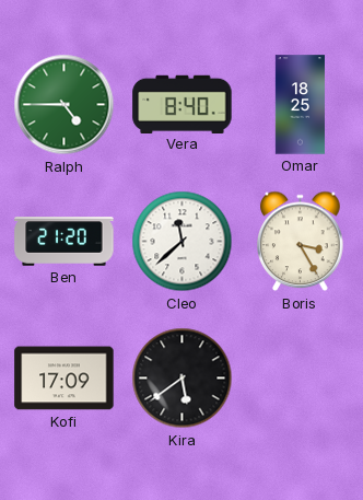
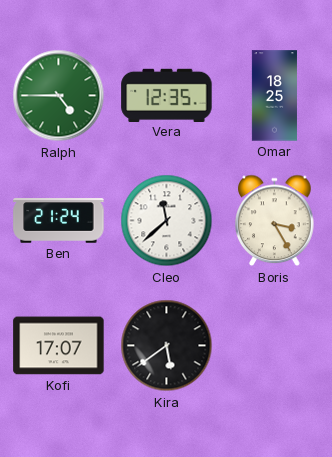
Vera: 8:40 -> 12:35 (167, 95)
Ben: 21:20 -> 21:24 (59, 221)
Kofi: 17:09 -> 17:07 (59, 346)
